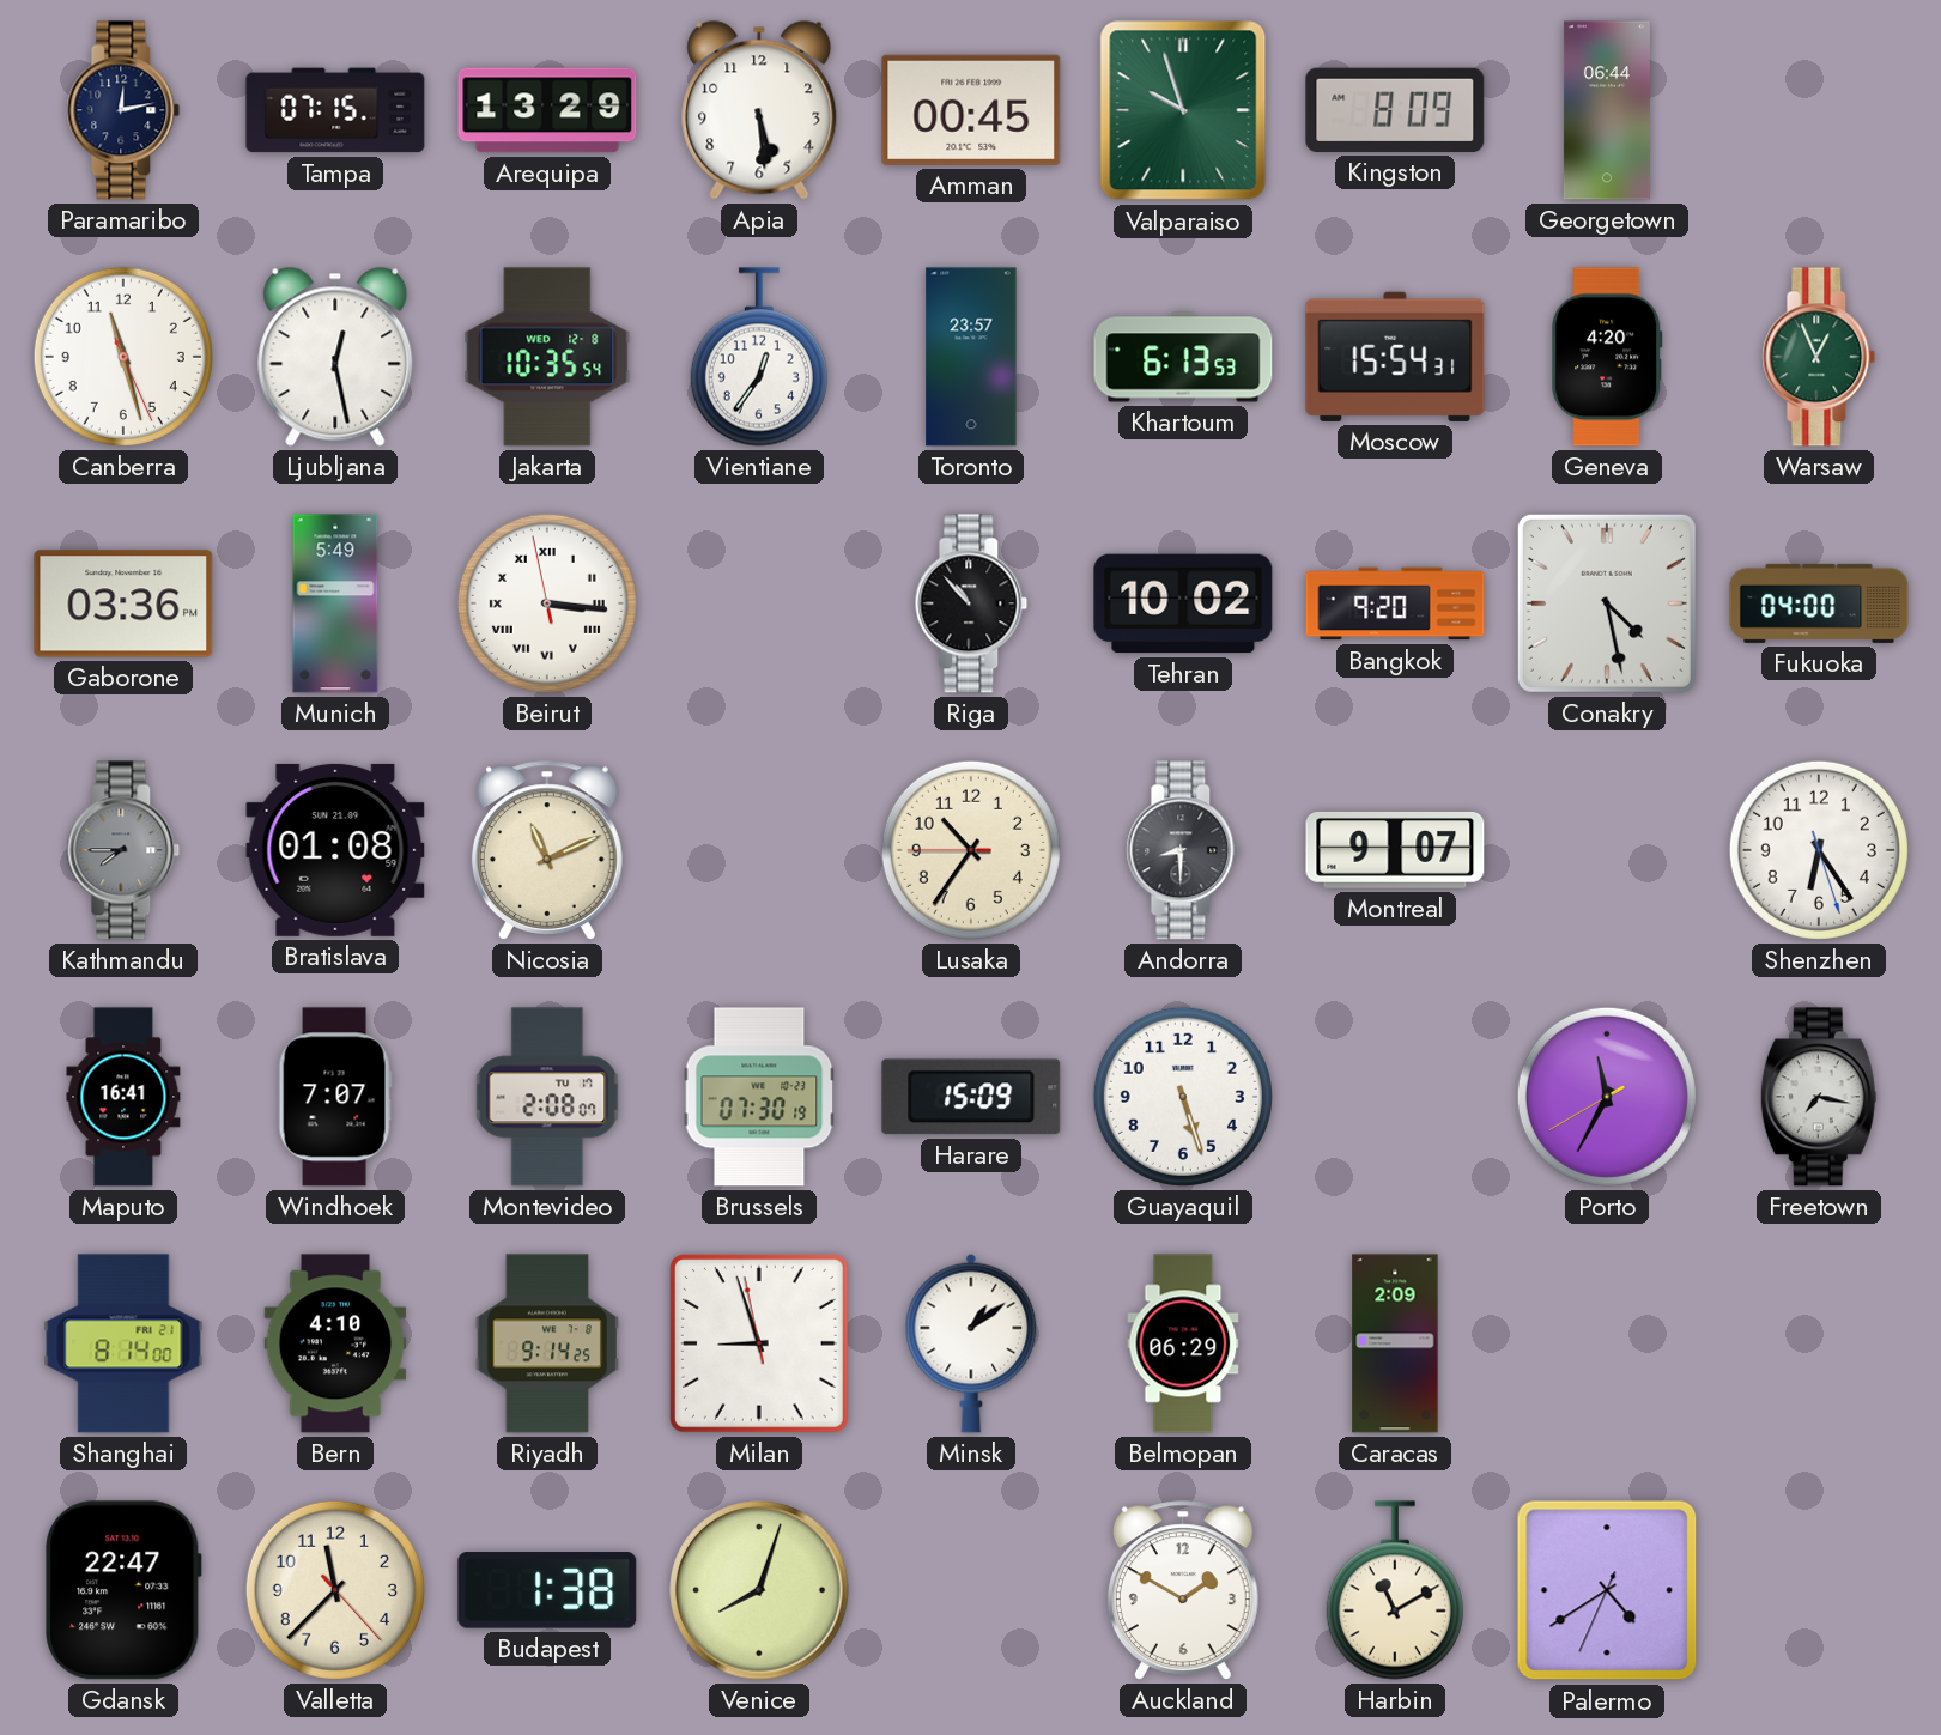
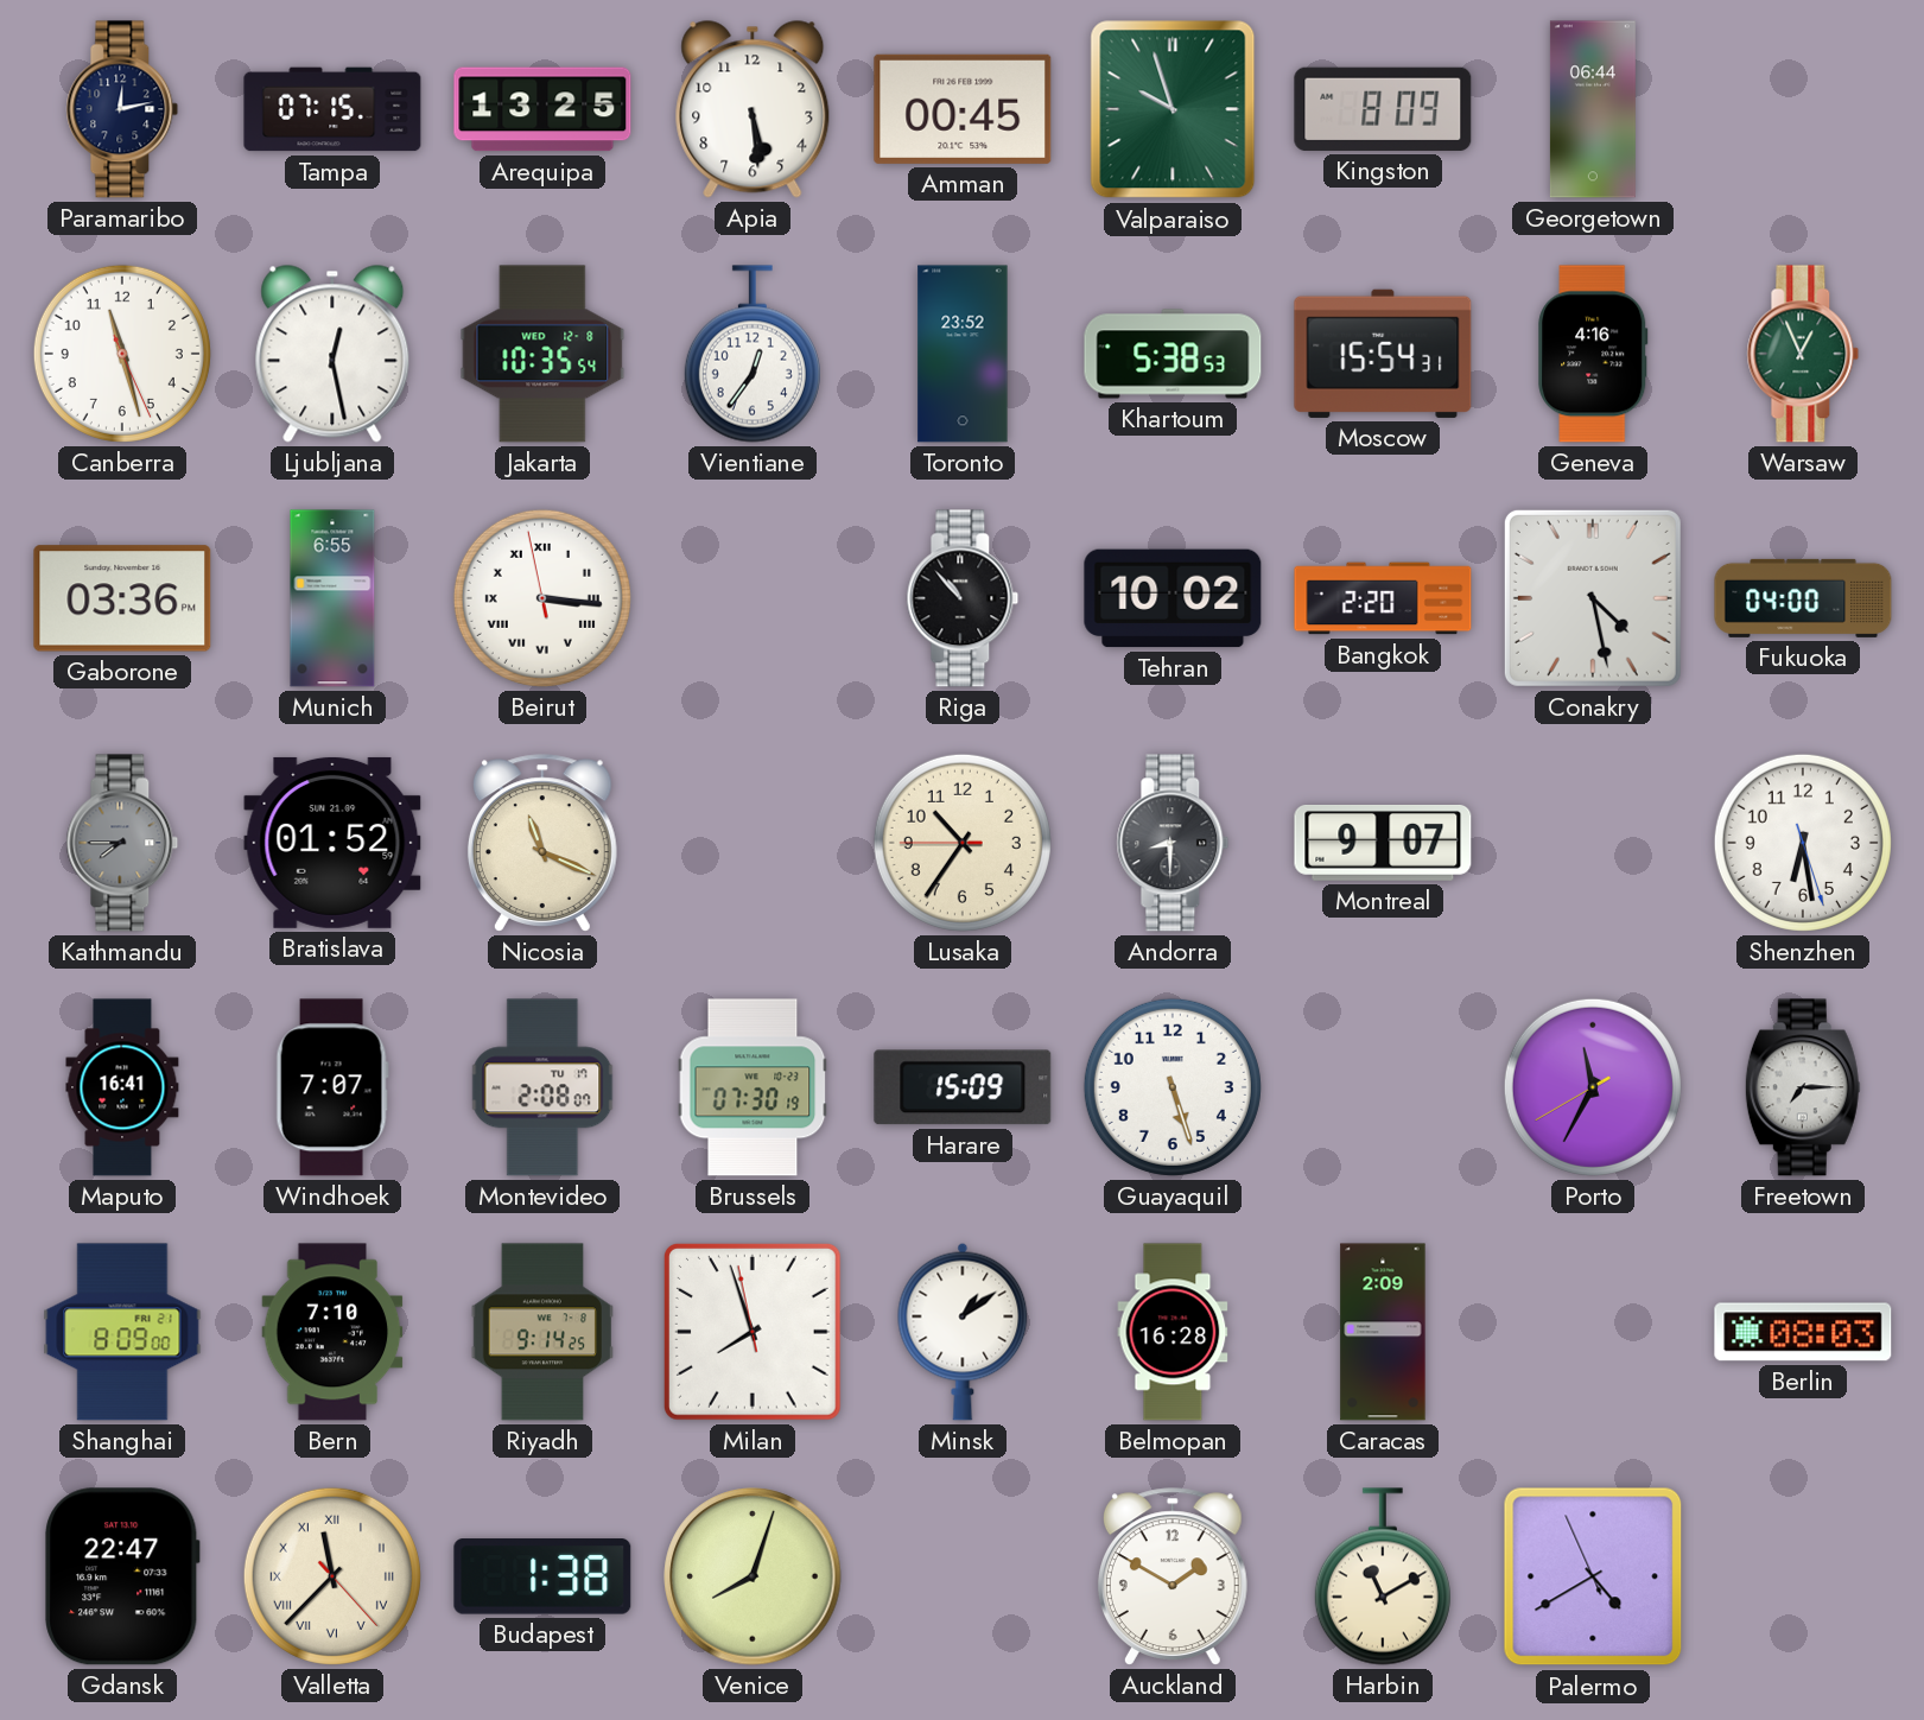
Arequipa: 13:29 -> 13:25 (542, 109)
Toronto: 23:57 -> 23:52 (963, 354)
Khartoum: 6:13 -> 5:38 (1173, 354)
Geneva: 4:20 -> 4:16 (1593, 354)
Munich: 5:49 -> 6:55 (332, 598)
Bangkok: 9:20 -> 2:20 (1383, 598)
Bratislava: 01:08 -> 01:52 (332, 843)
Nicosia: 11:11 -> 11:19 (542, 843)
Shenzhen: 6:24 -> 6:28 (1803, 843)
Freetown: 7:17 -> 7:15 (1803, 1087)
Shanghai: 8:14 -> 8:09 (122, 1332)
Bern: 4:10 -> 7:10 (332, 1332)
Milan: 8:56 -> 7:56 (753, 1332)
Belmopan: 06:29 -> 16:28 (1173, 1332)
Berlin: none -> 08:03 (1803, 1332)
Valletta numerals: Arabic -> Roman (332, 1576)
Palermo: 4:39:34 -> 4:39:56 (1593, 1576)
